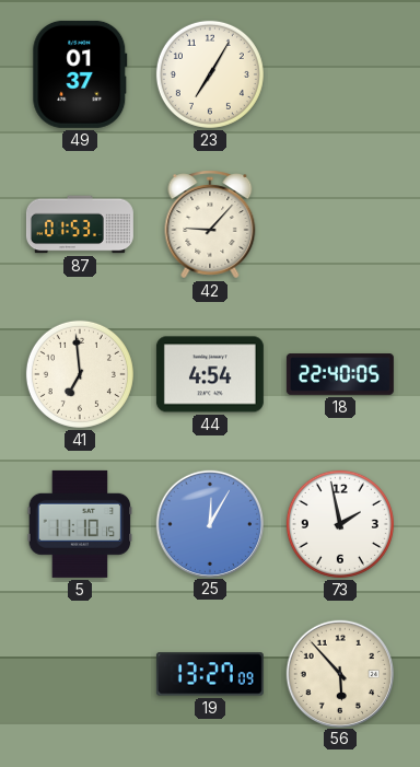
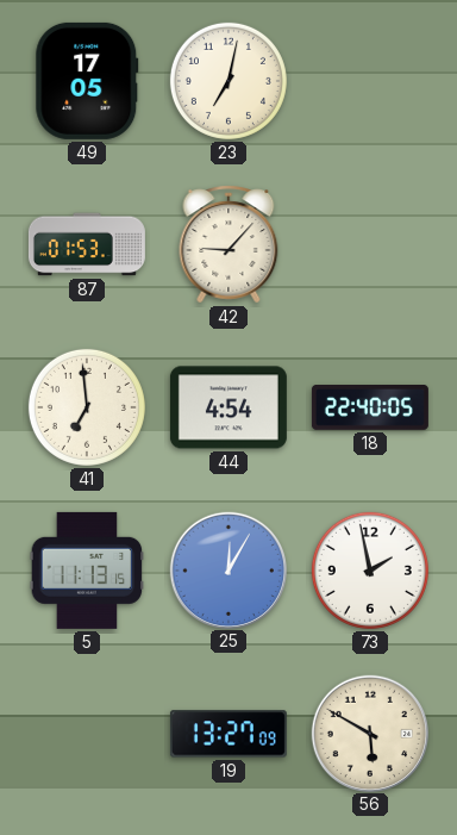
49: 01:37 -> 17:05 (87, 81)
23: 7:05 -> 7:02 (228, 81)
5: 11:10 -> 11:13 (87, 571)
56: 5:53 -> 5:50 (369, 733)
